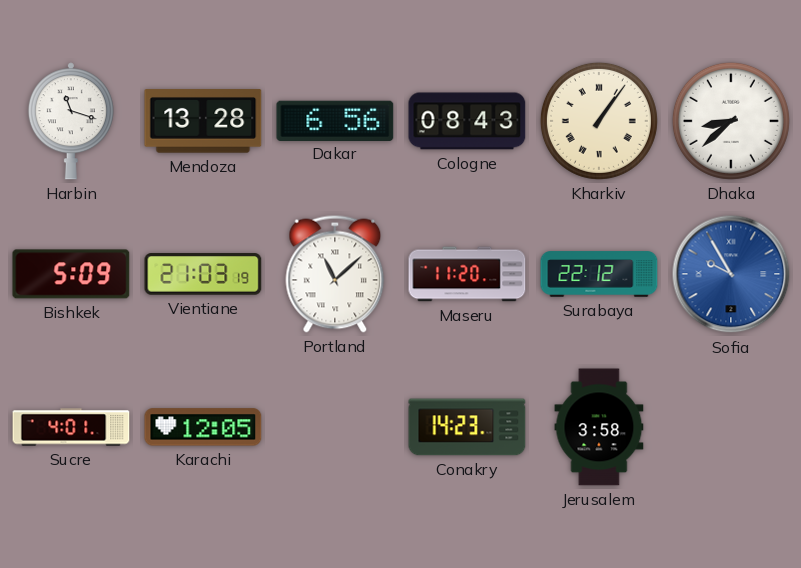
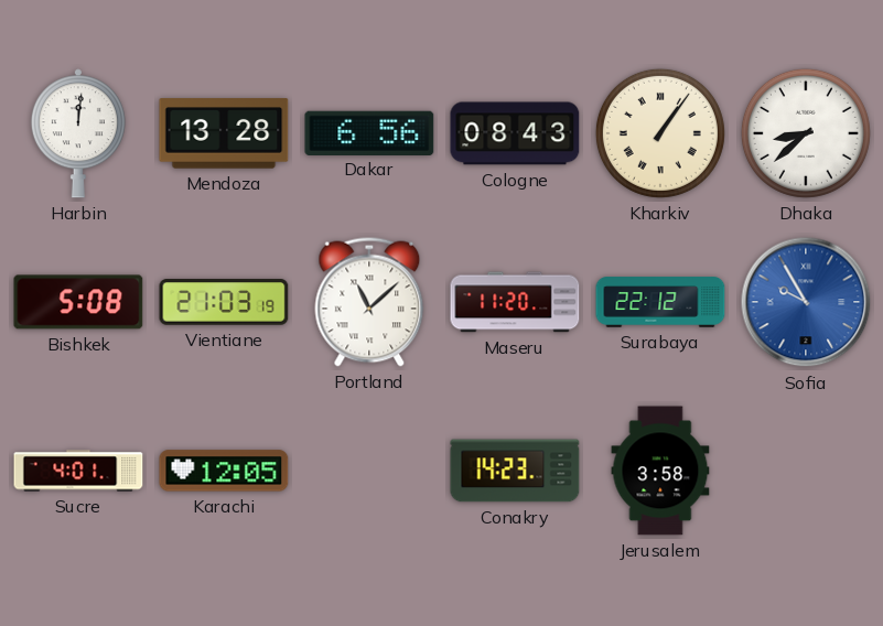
Harbin: 11:18 -> 12:01 (78, 133)
Bishkek: 5:09 -> 5:08 (78, 302)
